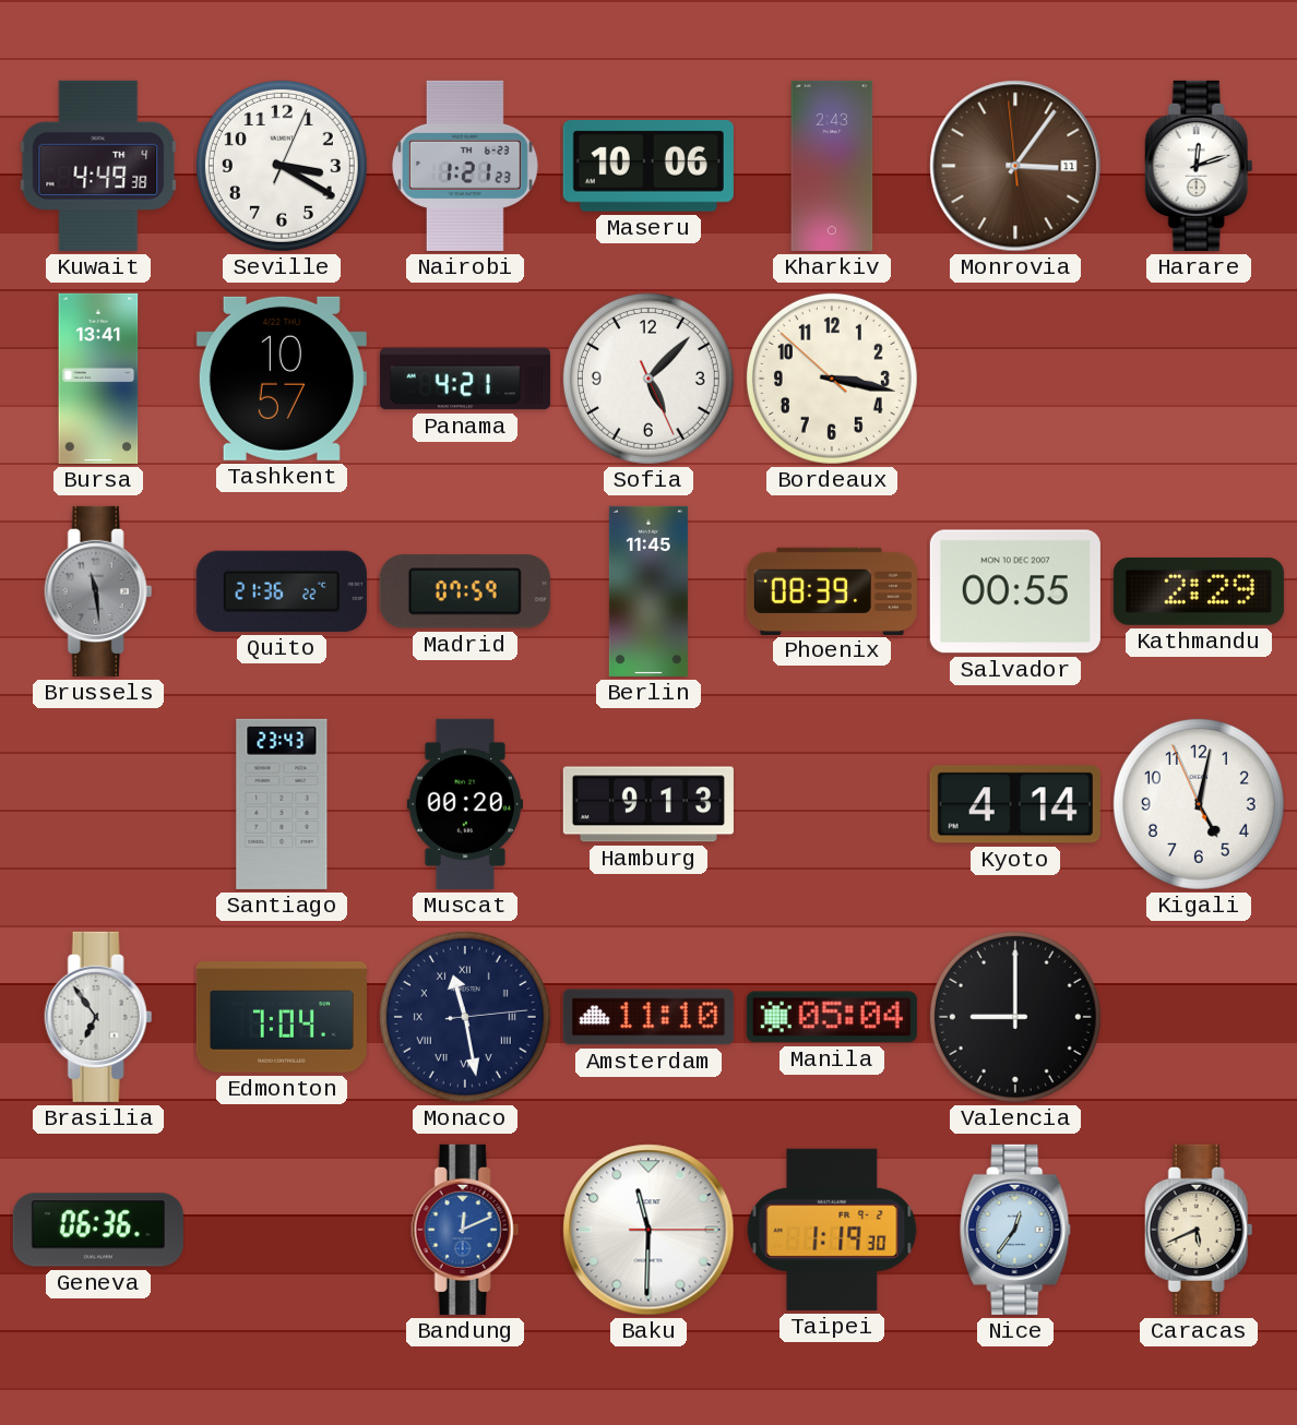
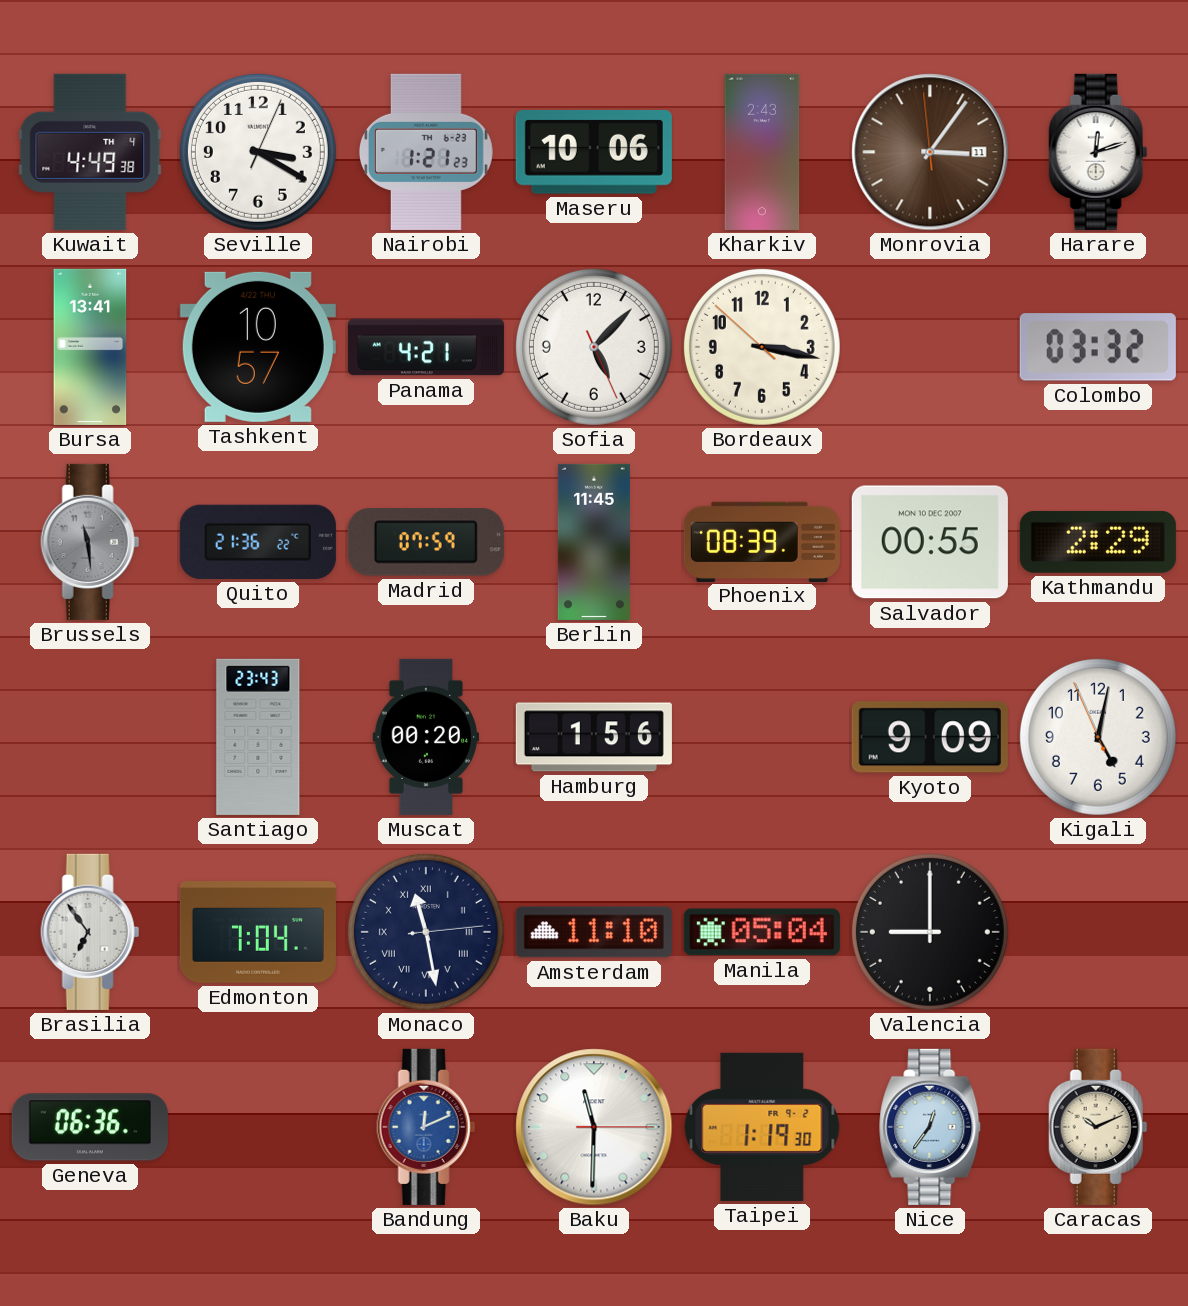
Colombo: none -> 03:32 (1098, 347)
Hamburg: 9:13 -> 1:56 (594, 737)
Kyoto: 4:14 -> 9:09 (930, 737)
Caracas: 5:41 -> 10:11 (1098, 1127)
